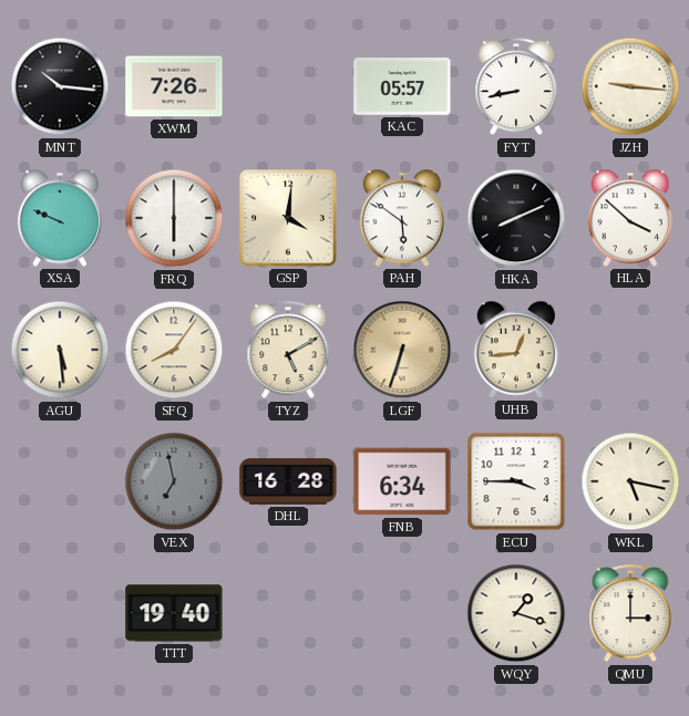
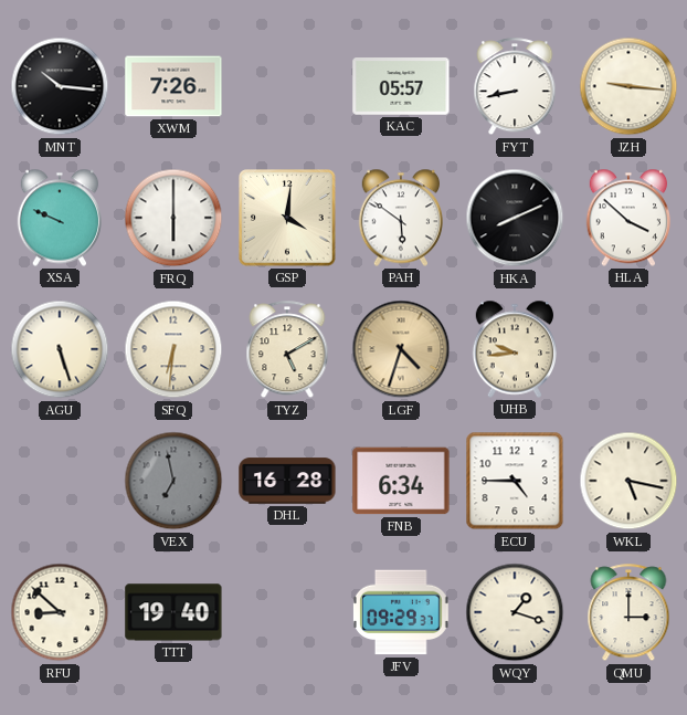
AGU: 5:29 -> 5:27 (60, 349)
SFQ: 8:06 -> 6:31 (173, 349)
LGF: 6:33 -> 4:33 (401, 349)
UHB: 12:44 -> 9:44 (514, 349)
ECU: 3:45 -> 4:45 (515, 481)
RFU: none -> 8:52 (60, 612)
JFV: none -> 09:29 (401, 612)
